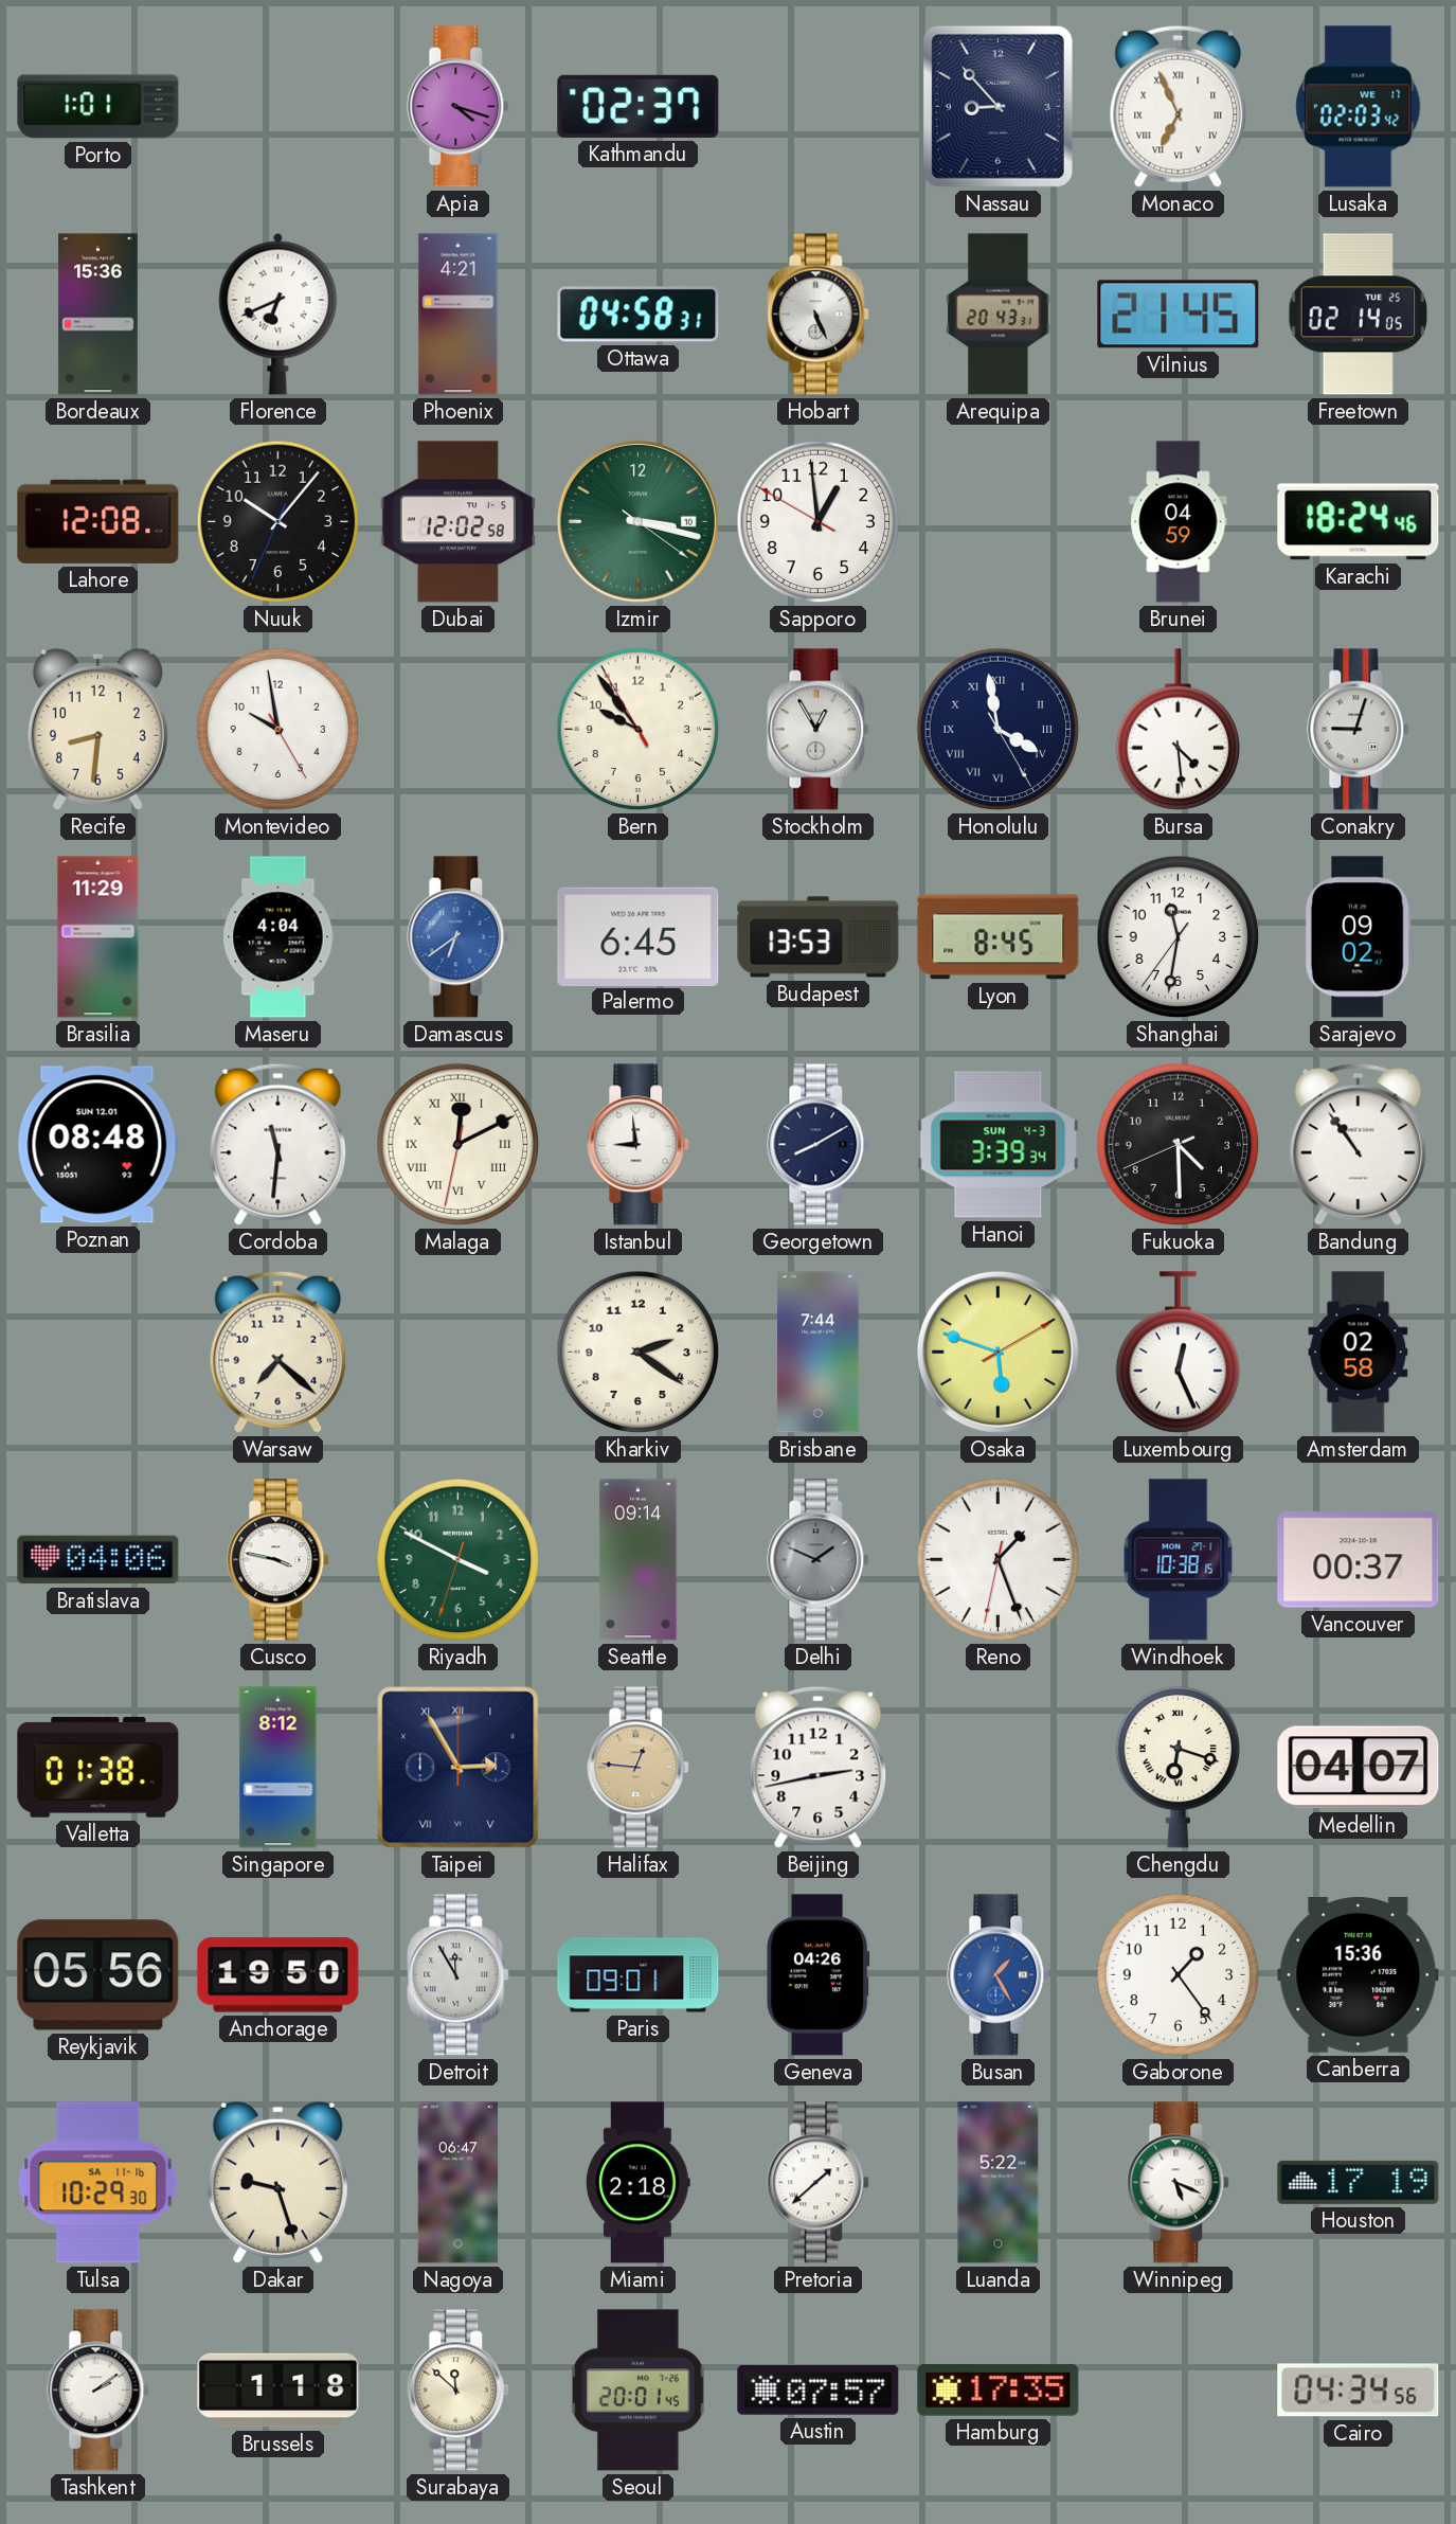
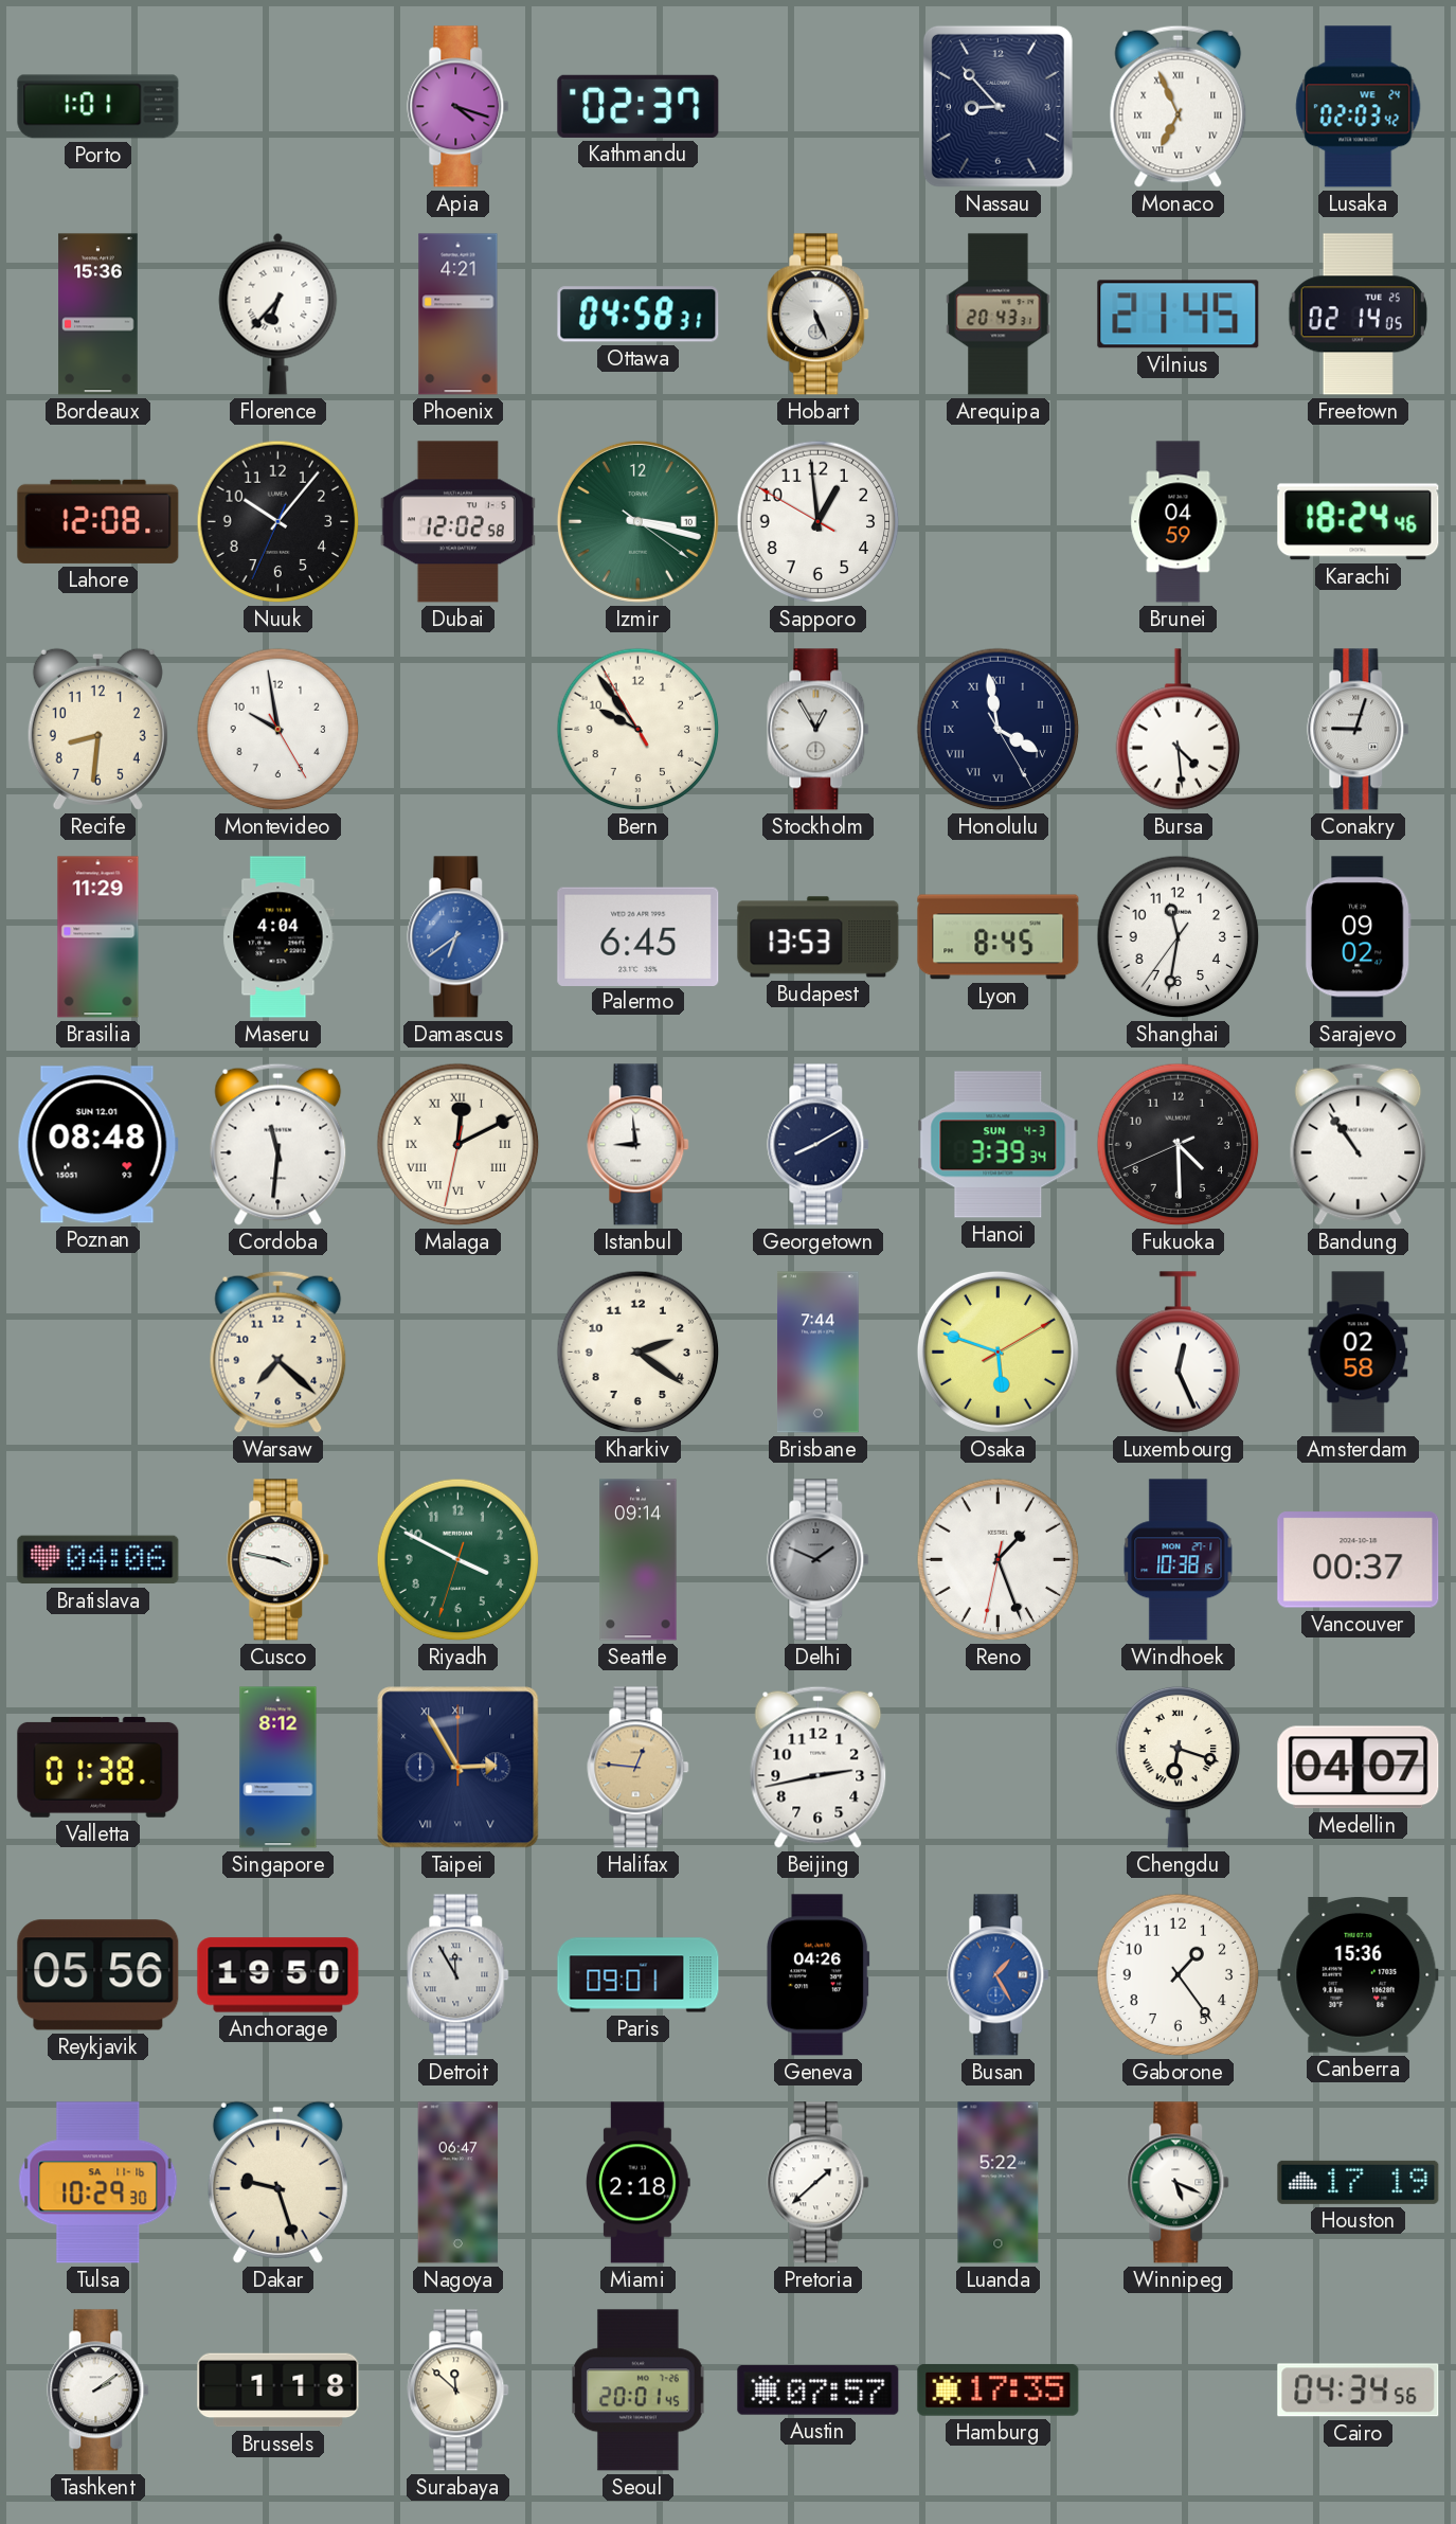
Lusaka date: WE 17 -> WE 24 (1359, 107)
Florence: 6:41 -> 6:37 (278, 314)
